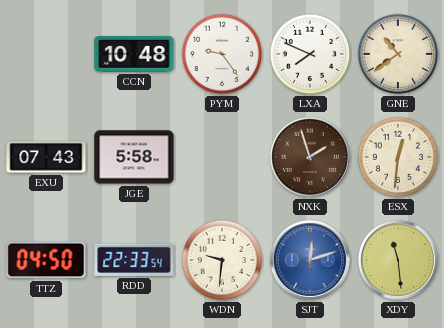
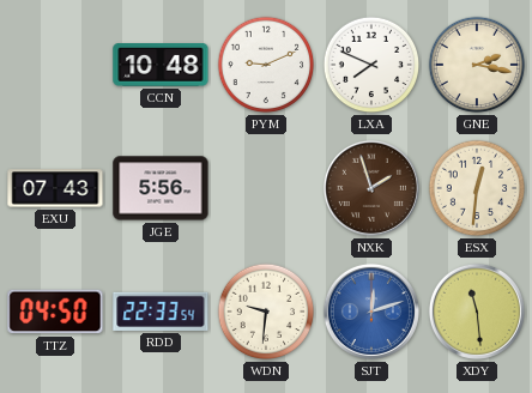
PYM: 9:24 -> 9:11 (266, 65)
GNE: 10:39 -> 2:17 (477, 65)
JGE: 5:58 -> 5:56 (161, 188)
